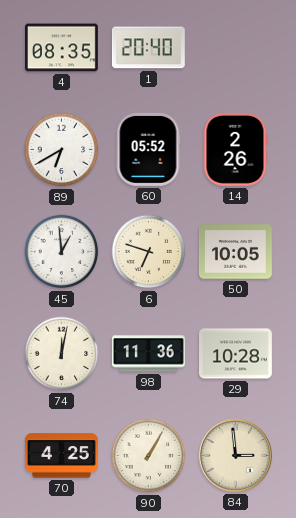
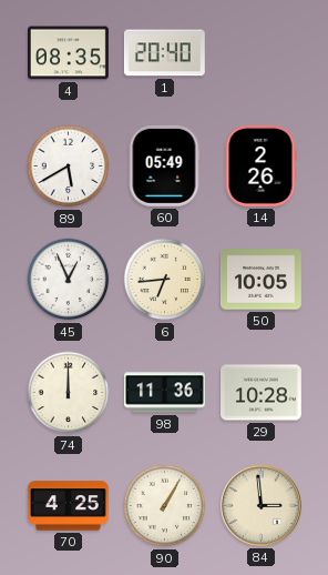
89: 6:40 -> 5:40 (69, 167)
60: 05:52 -> 05:49 (164, 165)
45: 12:59 -> 12:56 (69, 280)
6: 6:48 -> 6:44 (165, 280)
74: 12:02 -> 12:00 (69, 393)
